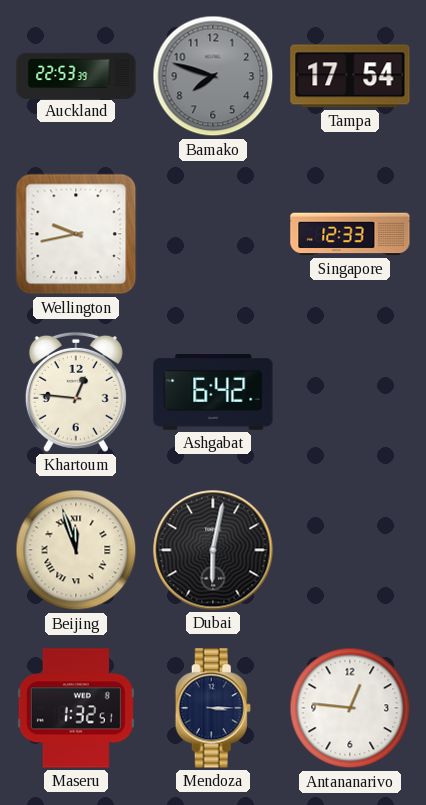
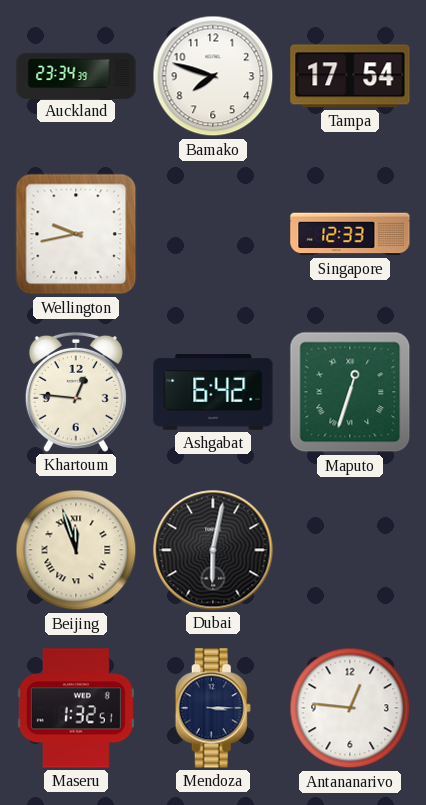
Auckland: 22:53 -> 23:34 (76, 75)
Bamako dial: grey -> white (213, 76)
Maputo: none -> 12:33 (350, 392)
